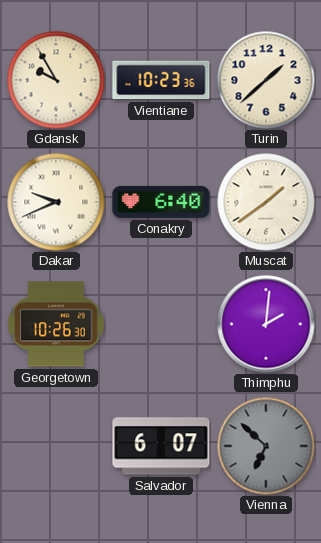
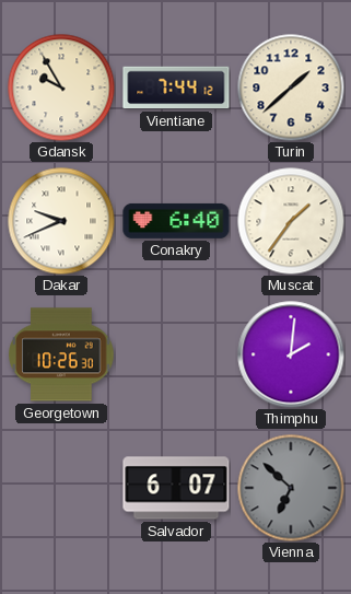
Vientiane: 10:23 -> 7:44 (176, 88)
Muscat: 1:39 -> 1:36 (291, 221)
